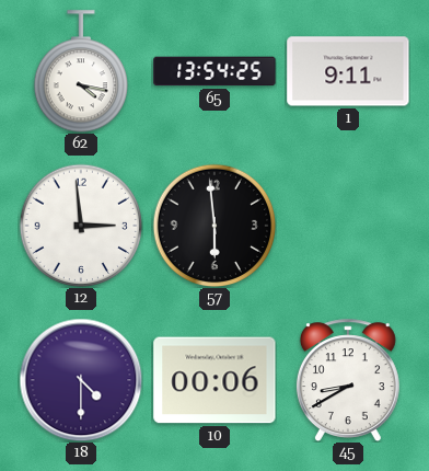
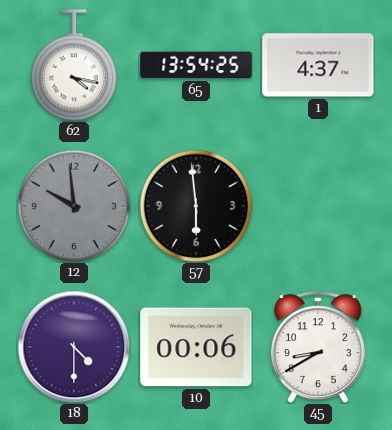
1: 9:11 -> 4:37 (318, 65)
12: 2:59 -> 9:59 (74, 206)
12 dial: white -> grey (74, 206)
